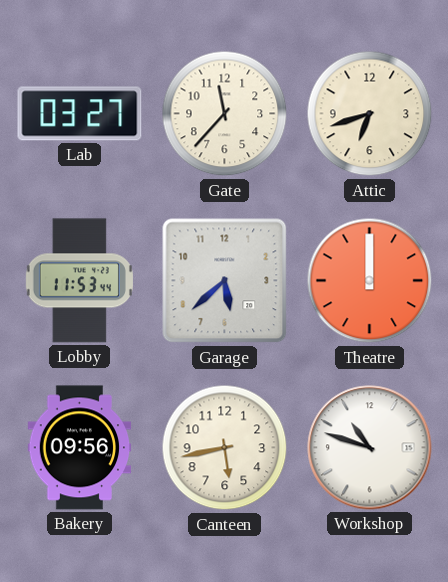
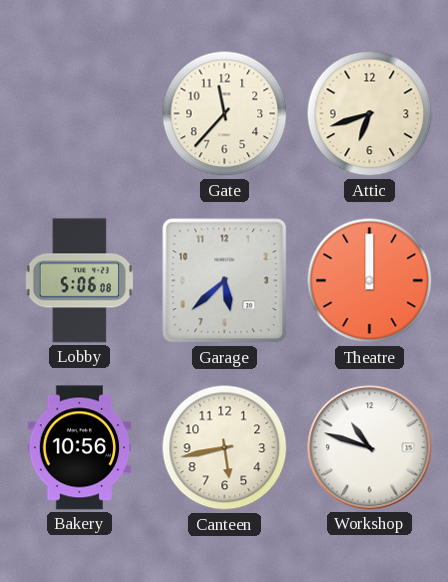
Lab: 03:27 -> none (80, 114)
Lobby: 11:53 -> 5:06 (79, 281)
Bakery: 09:56 -> 10:56 (80, 448)
